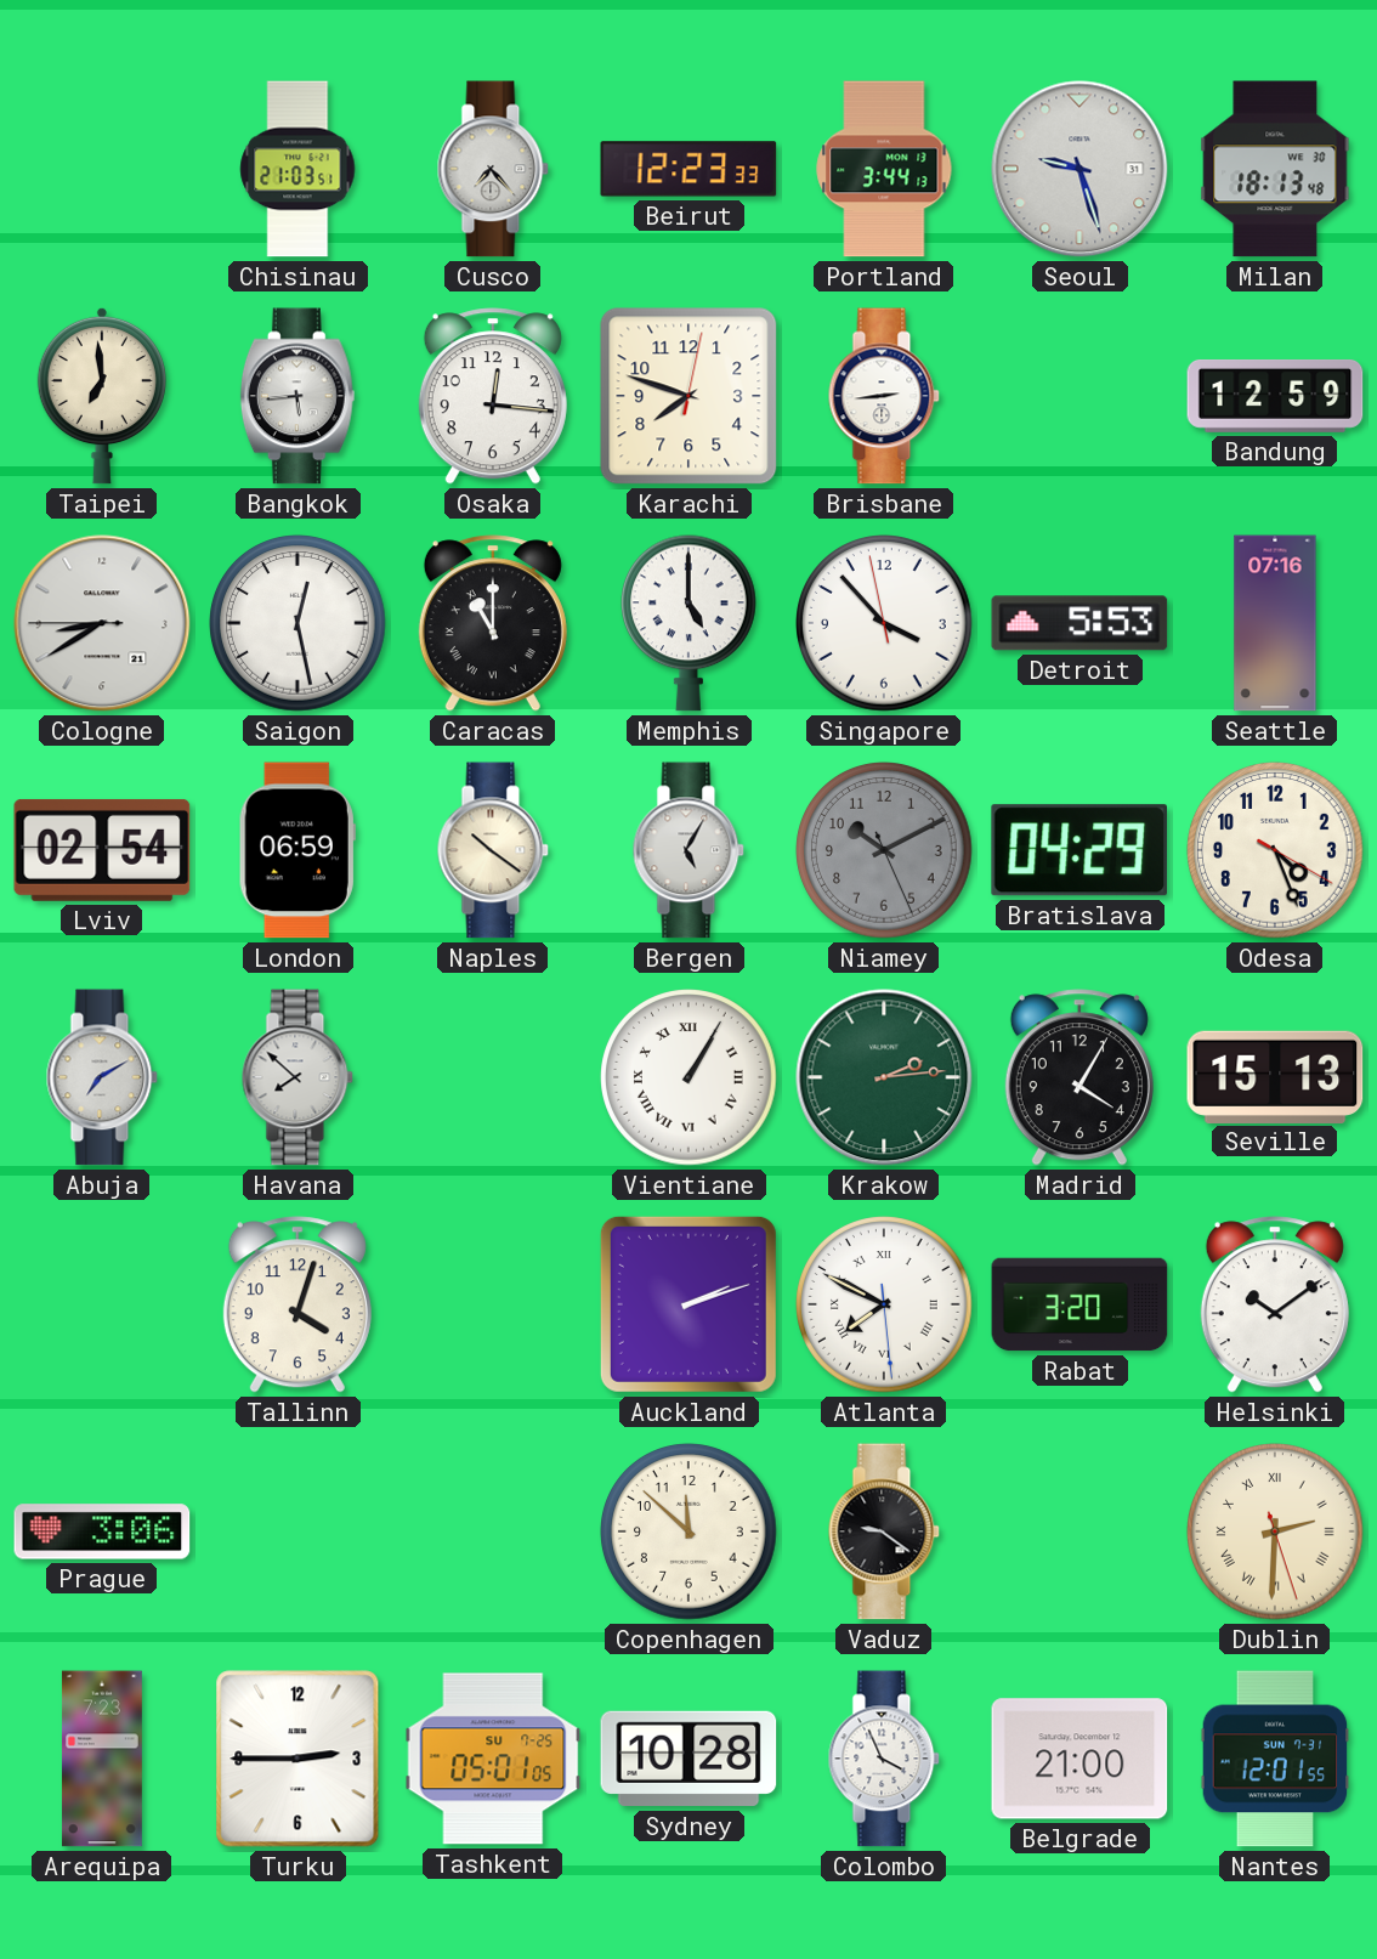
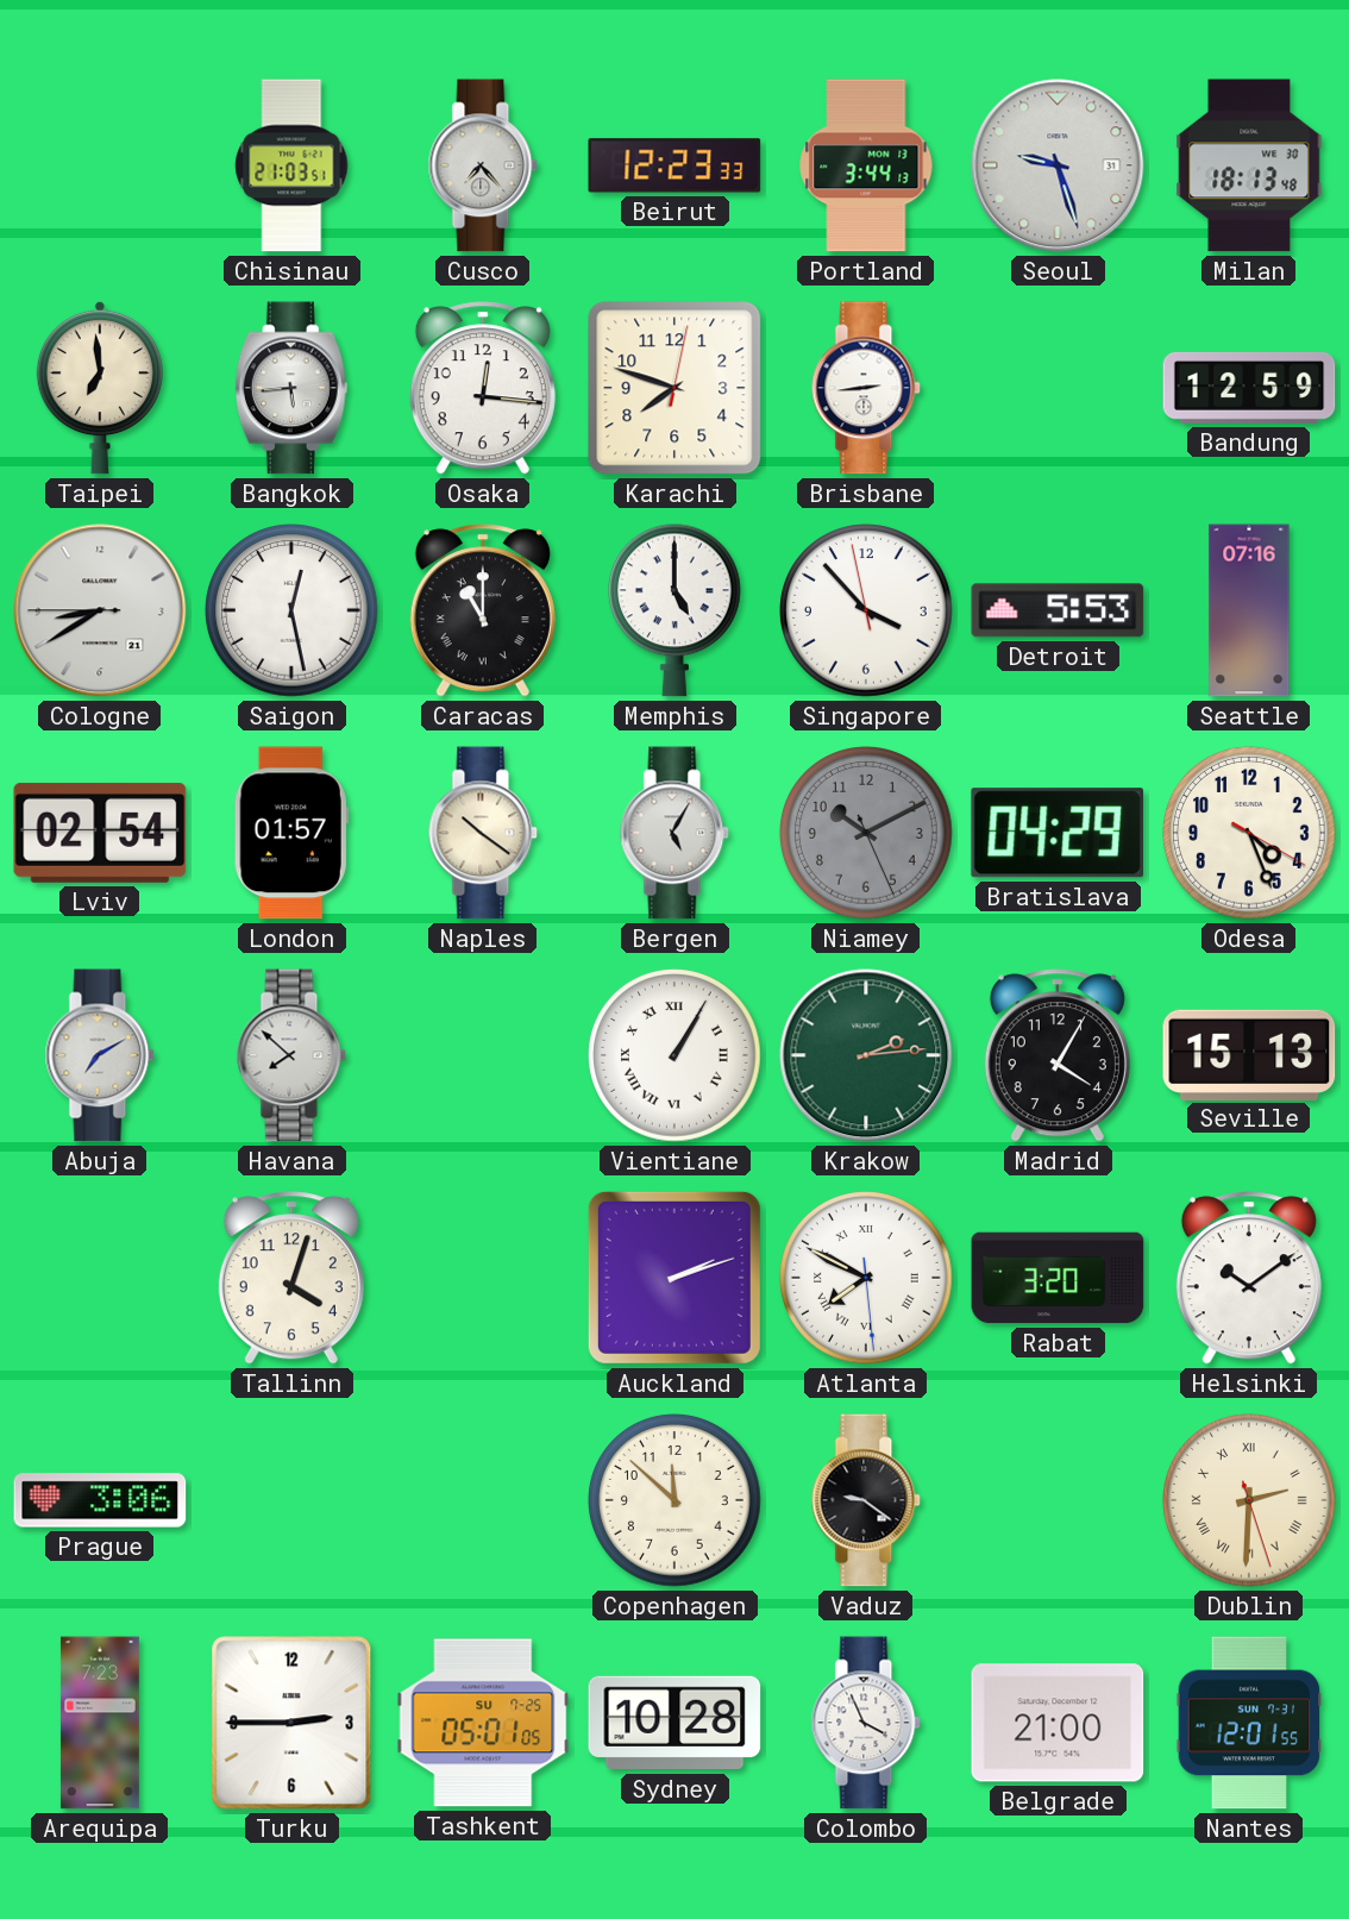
London: 06:59 -> 01:57 (291, 833)
